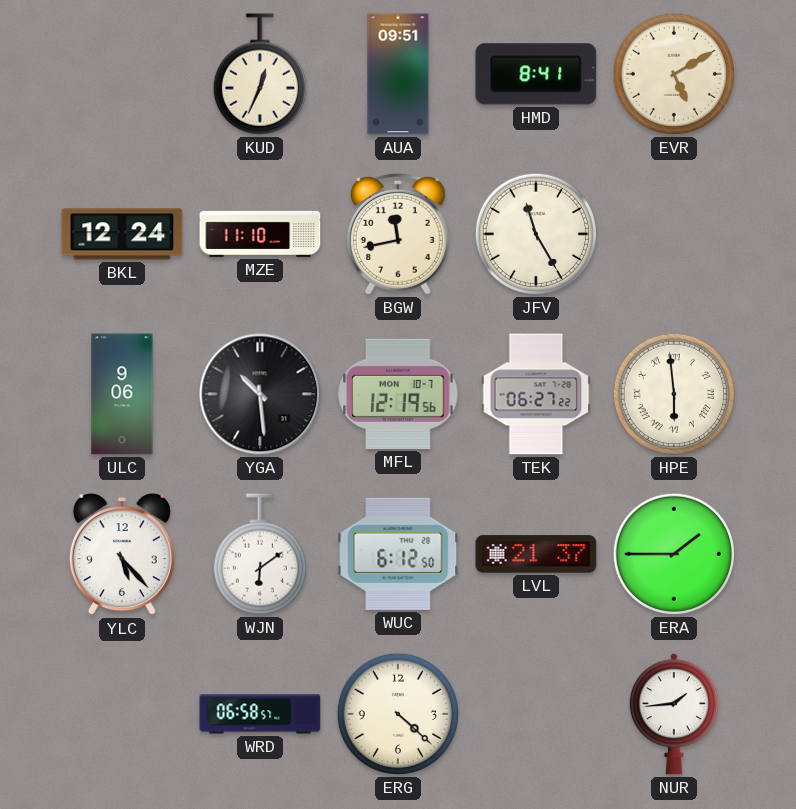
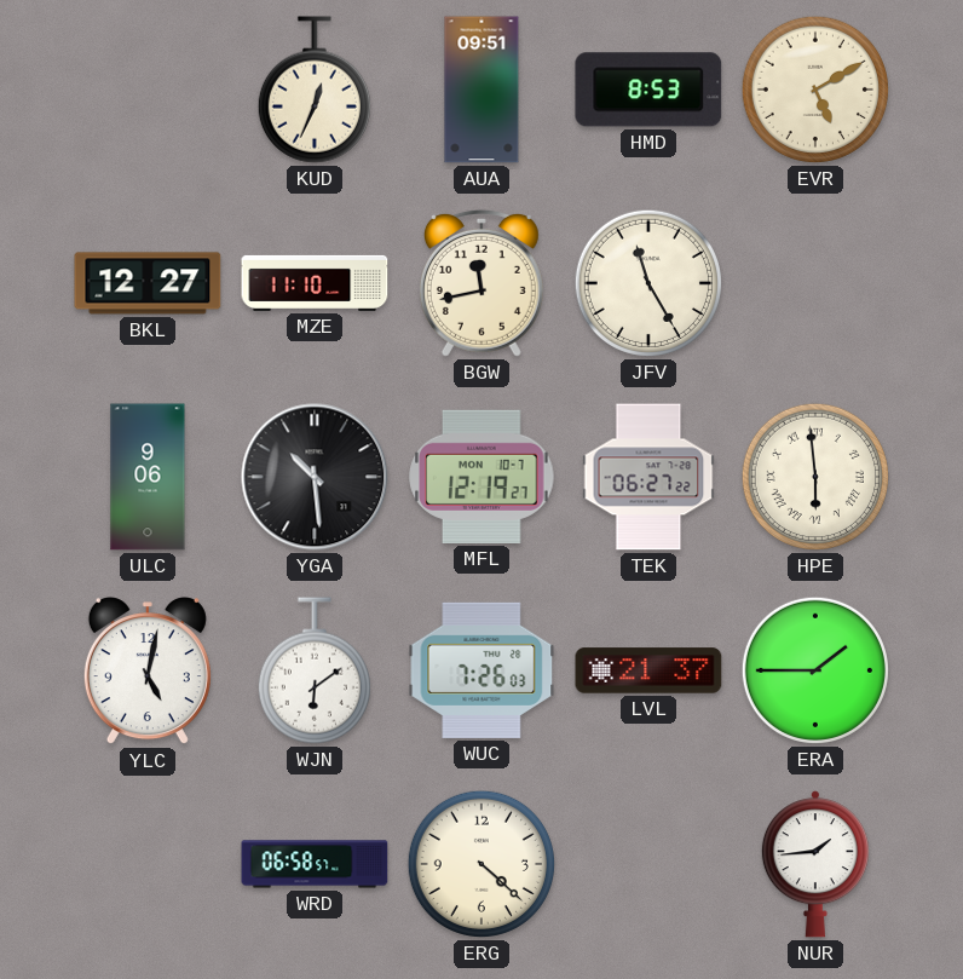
HMD: 8:41 -> 8:53 (648, 90)
BKL: 12:24 -> 12:27 (148, 283)
MFL: 12:19:56 -> 12:19:27 (481, 477)
YLC: 5:23 -> 5:02 (148, 672)
WUC: 6:12 -> 7:26 (481, 670)
